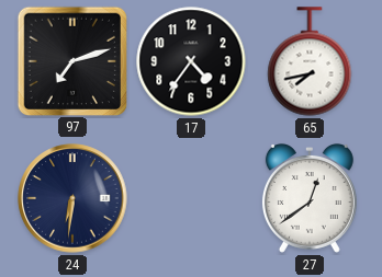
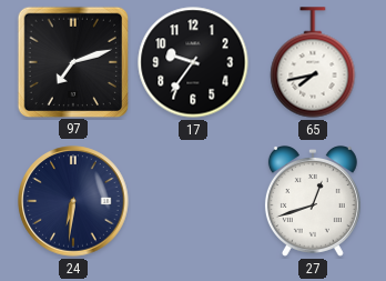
17: 4:36 -> 9:36 (193, 62)
27: 12:39 -> 12:42 (313, 201)
